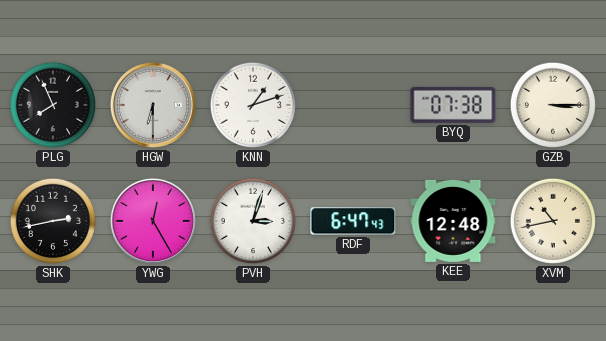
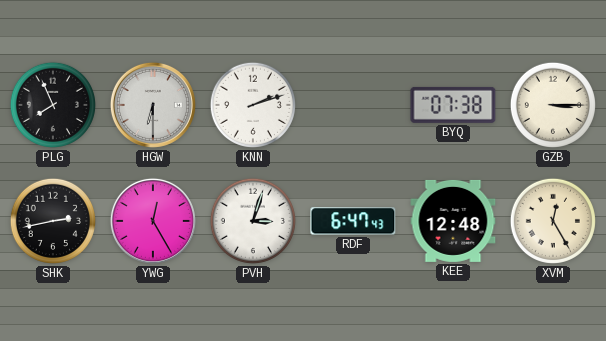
KNN: 1:12 -> 2:12 (253, 105)
XVM: 10:43 -> 12:25 (553, 221)
